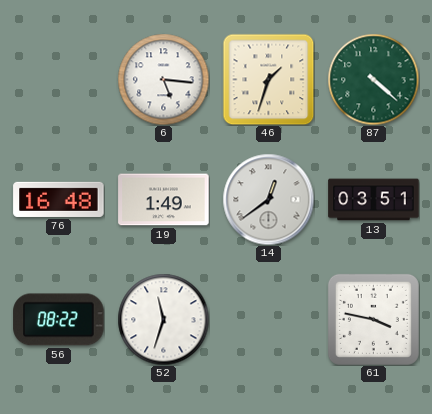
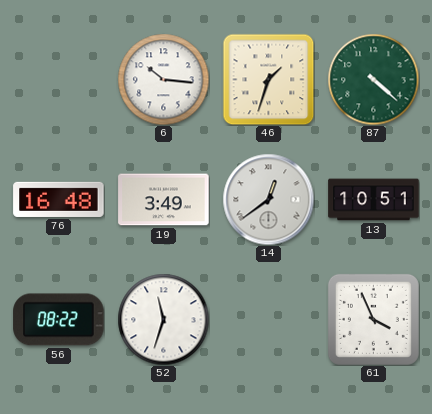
6: 5:16 -> 10:16 (163, 79)
19: 1:49 -> 3:49 (164, 200)
13: 03:51 -> 10:51 (374, 200)
61: 3:47 -> 3:56 (373, 319)
